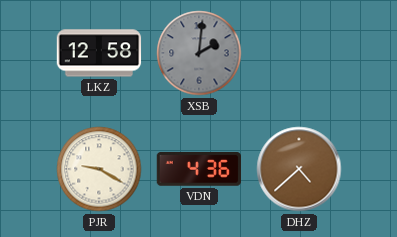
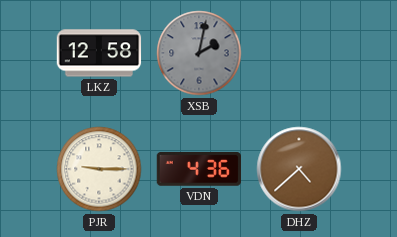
XSB: 2:01 -> 2:02 (199, 53)
PJR: 9:20 -> 9:15 (99, 169)
